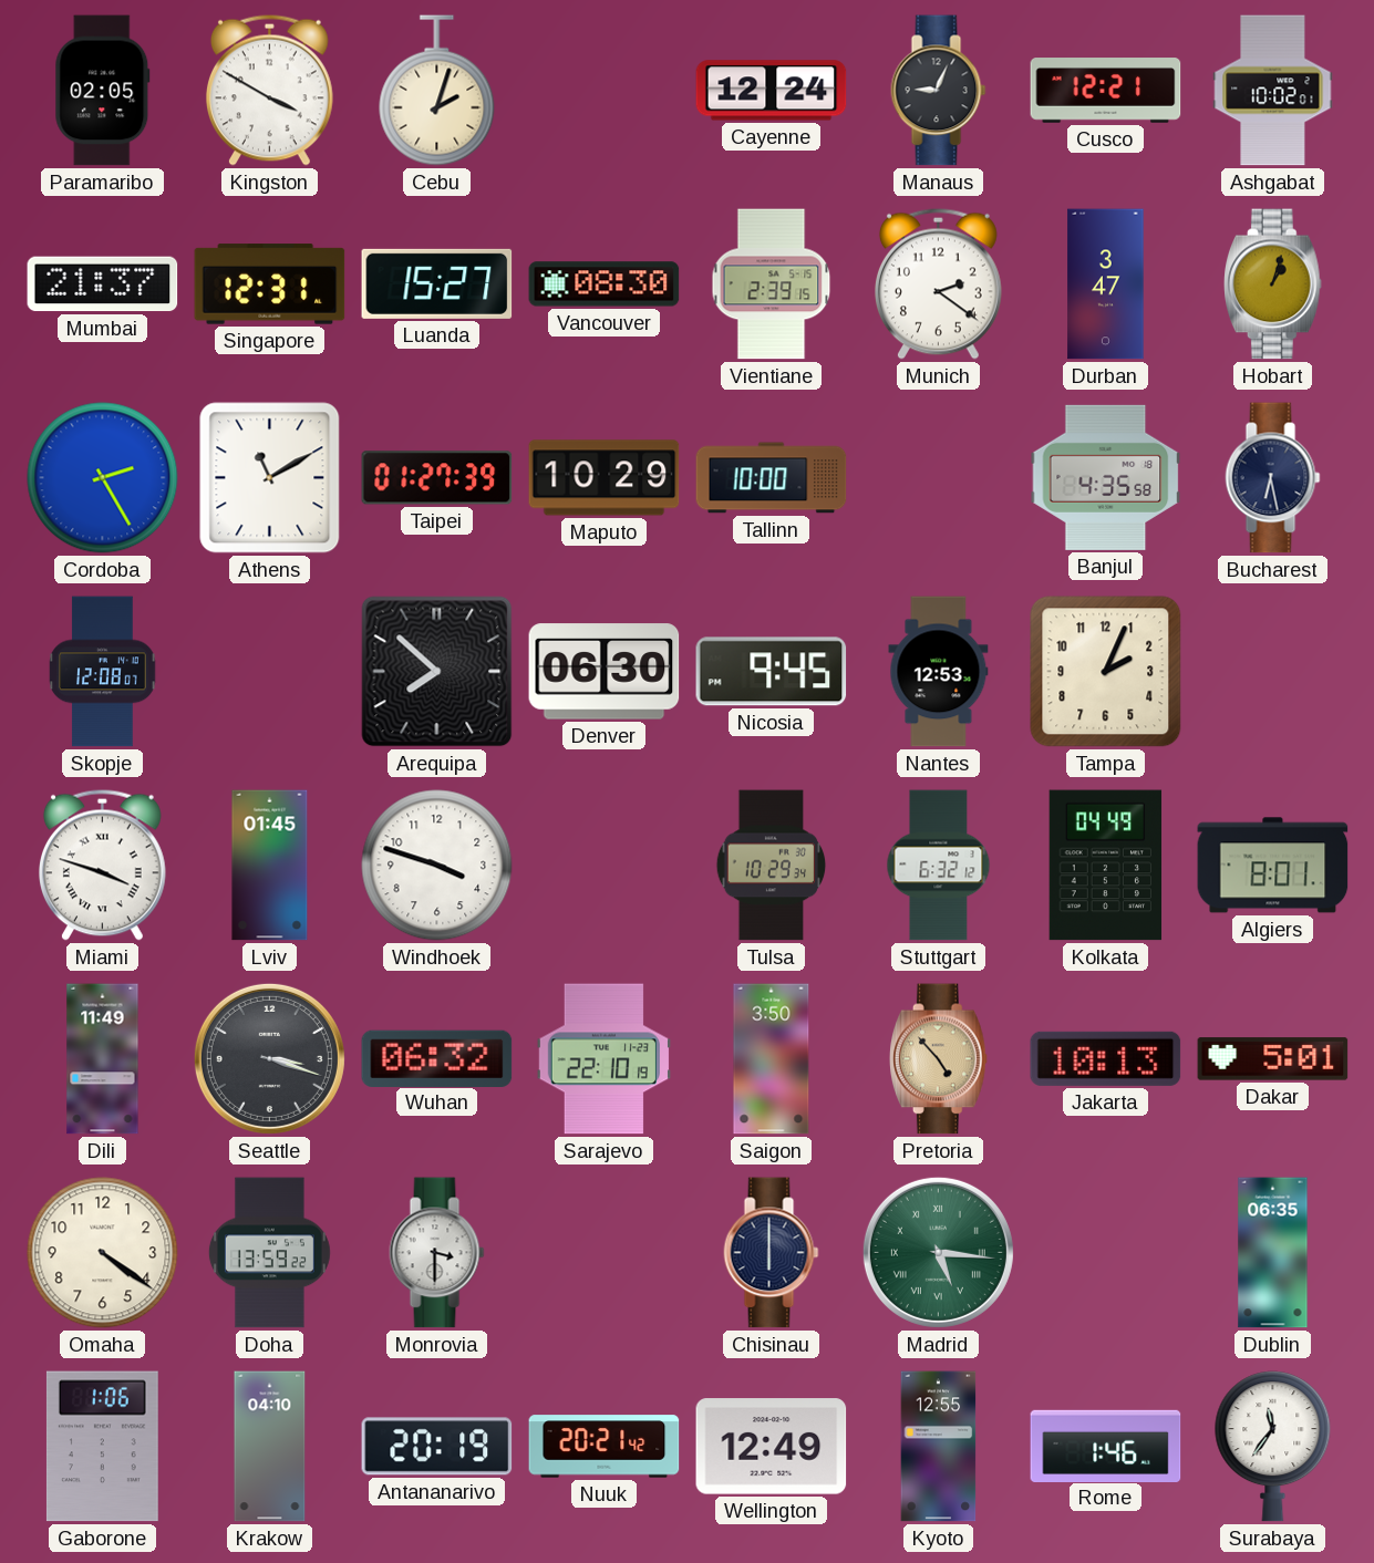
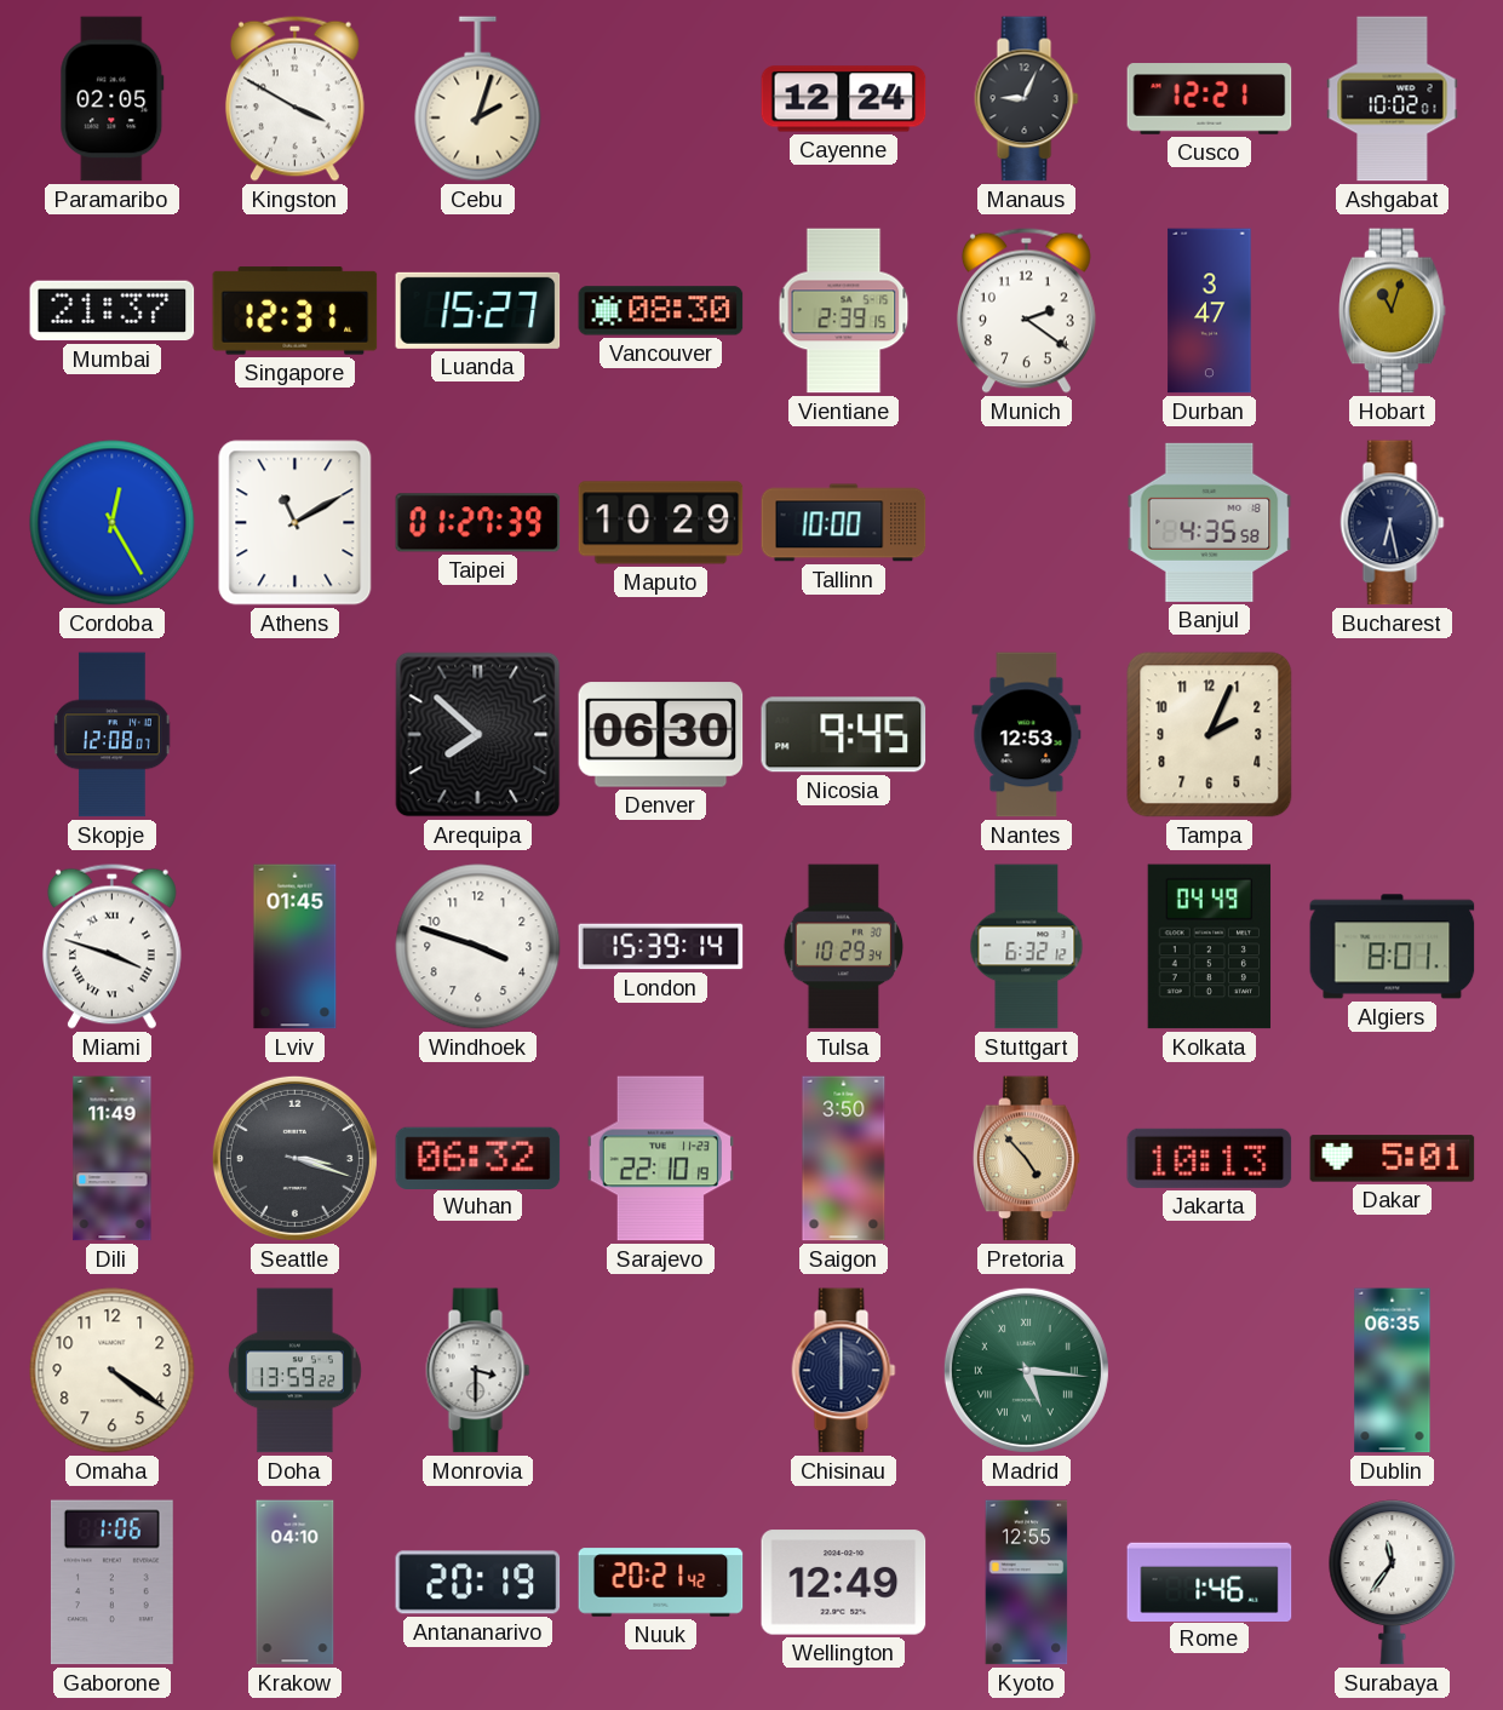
Hobart: 1:03 -> 11:03 (1393, 311)
Cordoba: 2:25 -> 12:25 (113, 523)
London: none -> 15:39 (661, 947)
